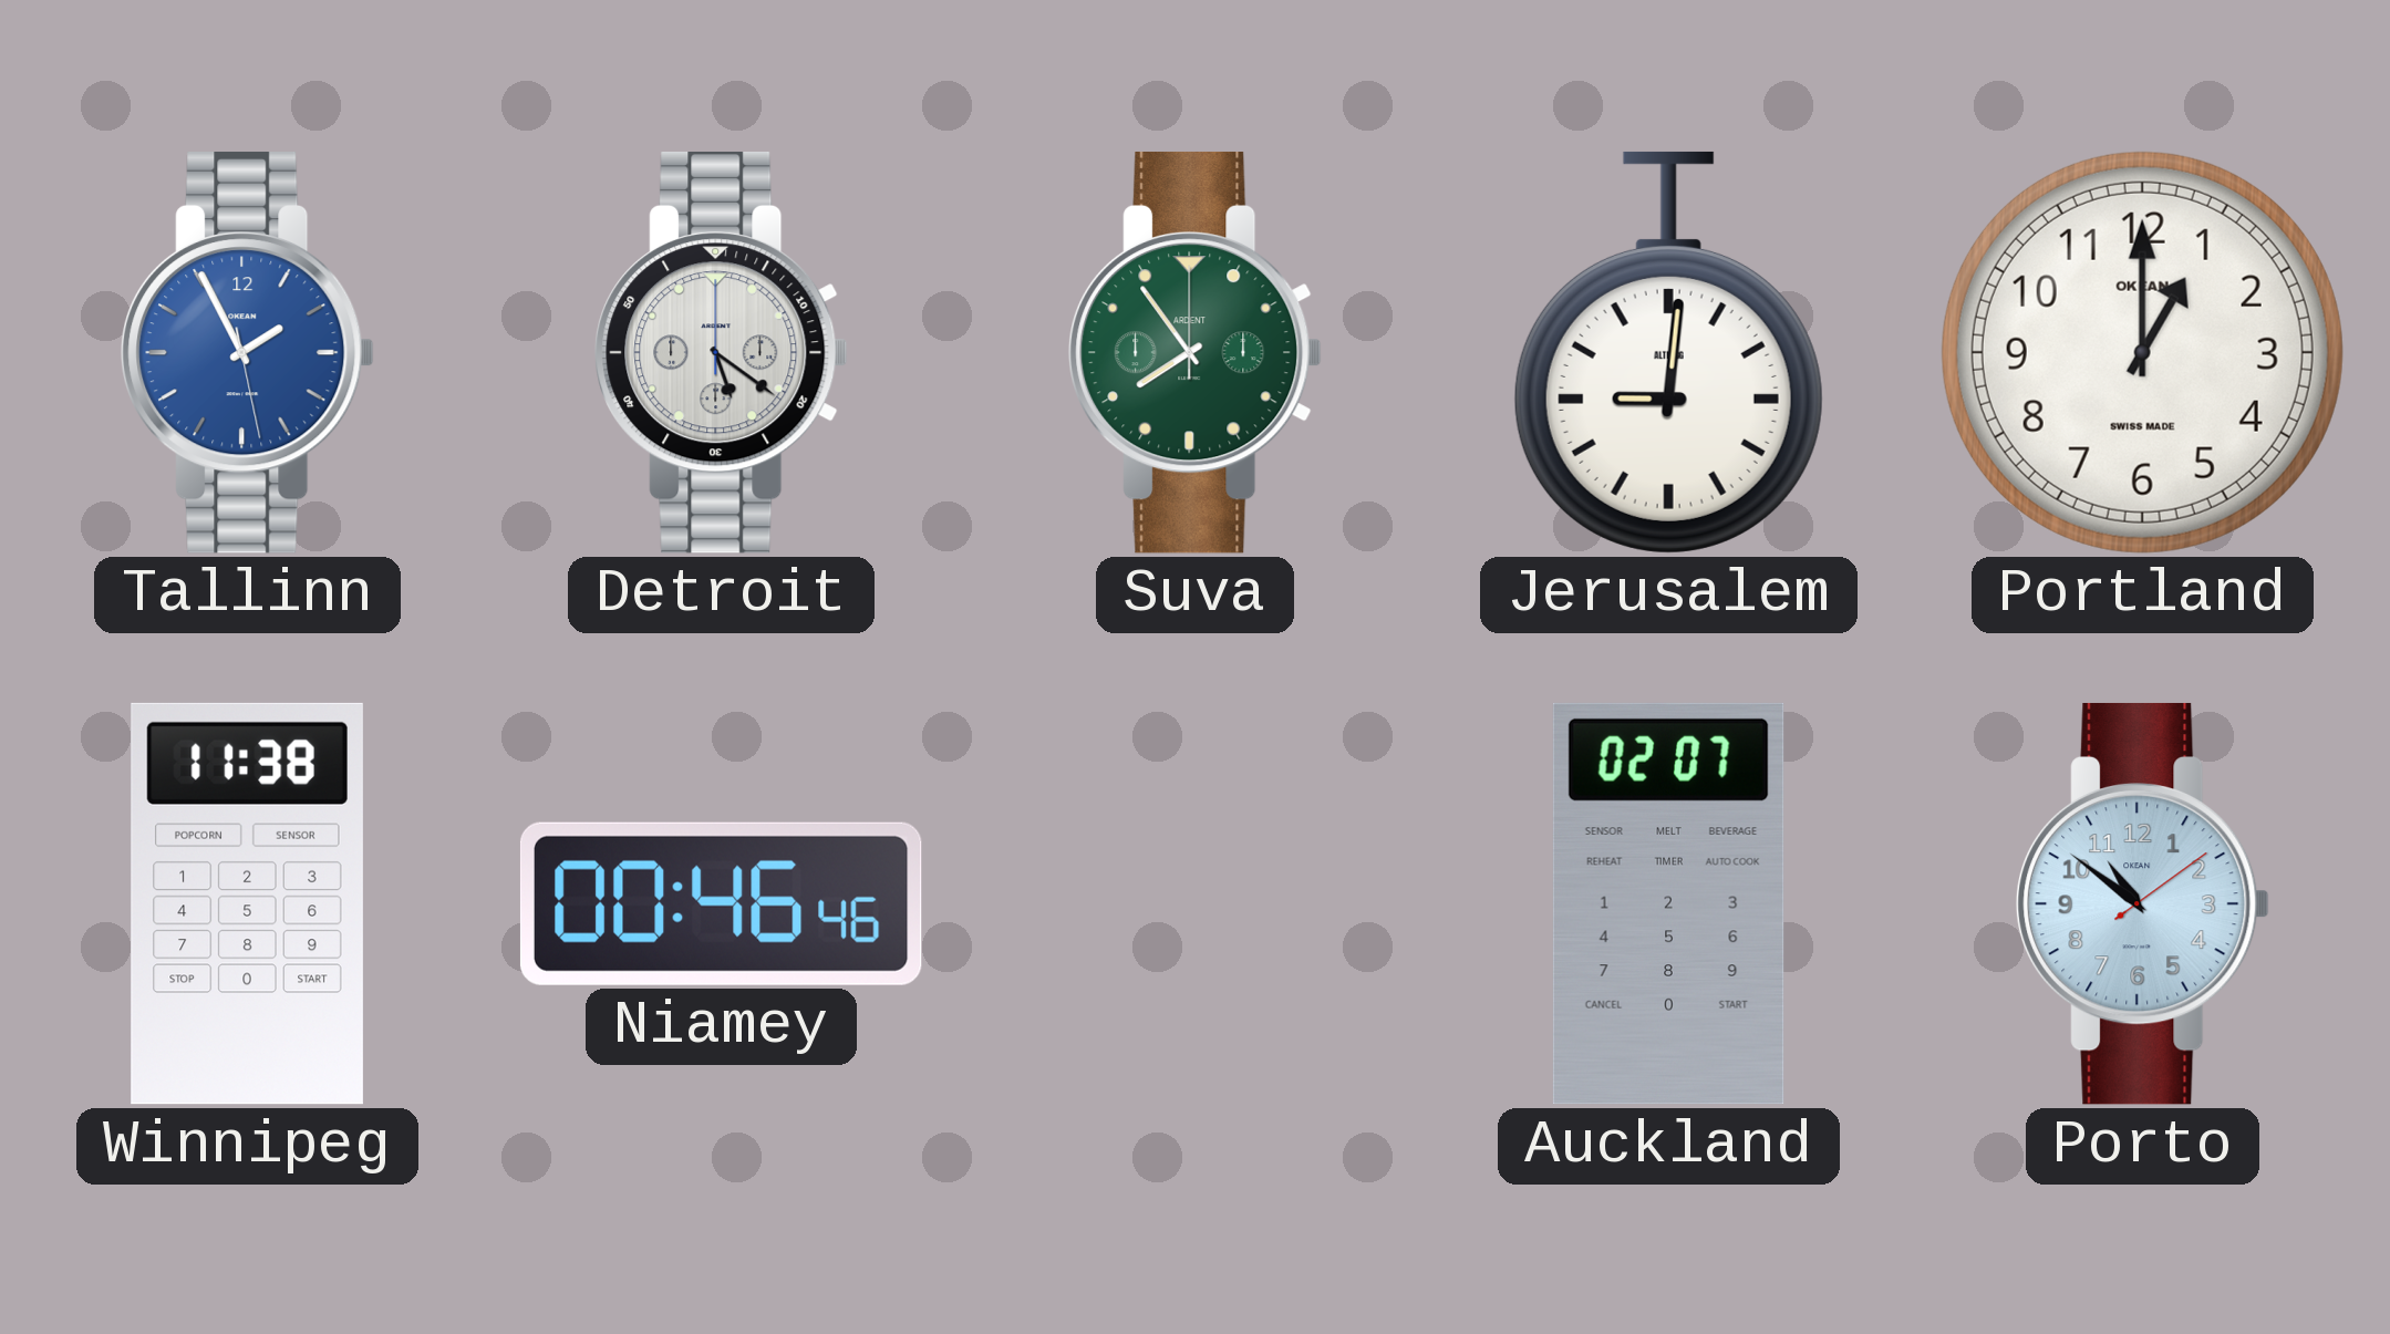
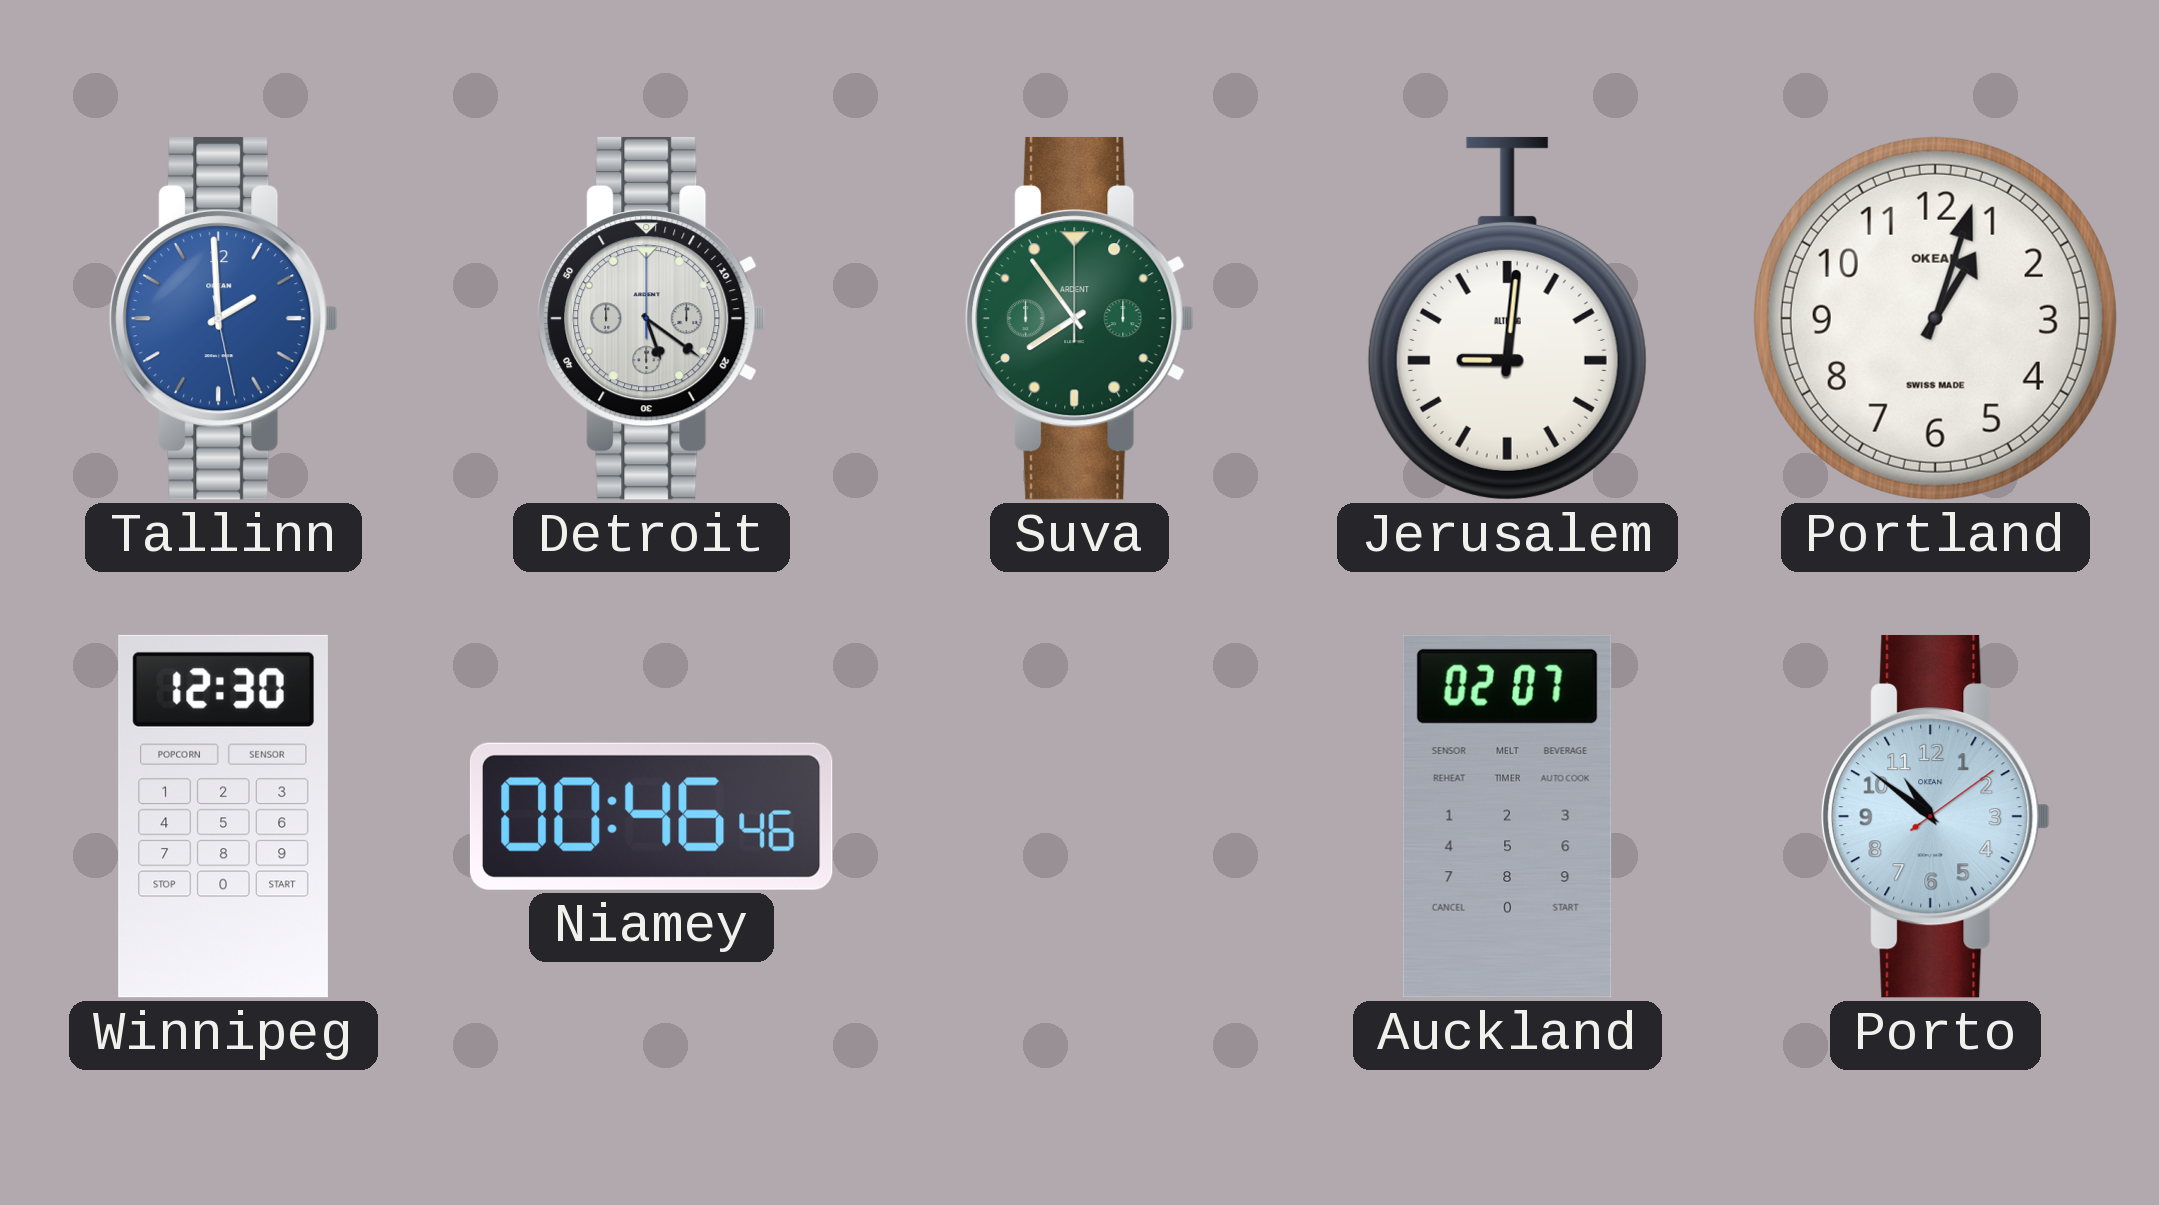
Tallinn: 1:55 -> 1:59 (224, 318)
Portland: 1:00 -> 1:03 (1935, 318)
Winnipeg: 11:38 -> 12:30 (223, 816)
